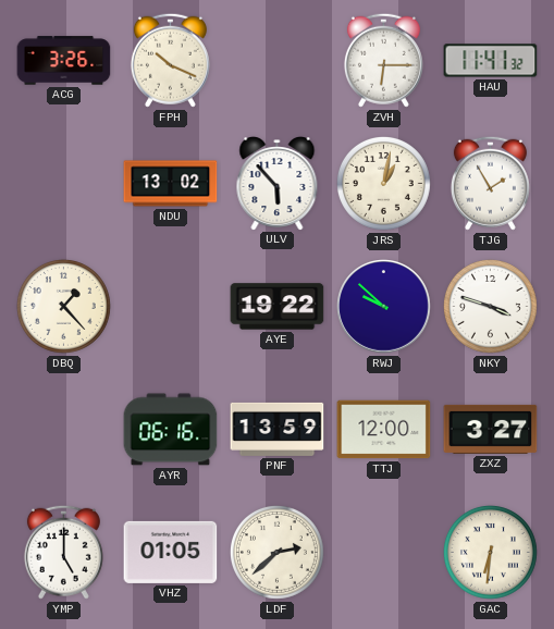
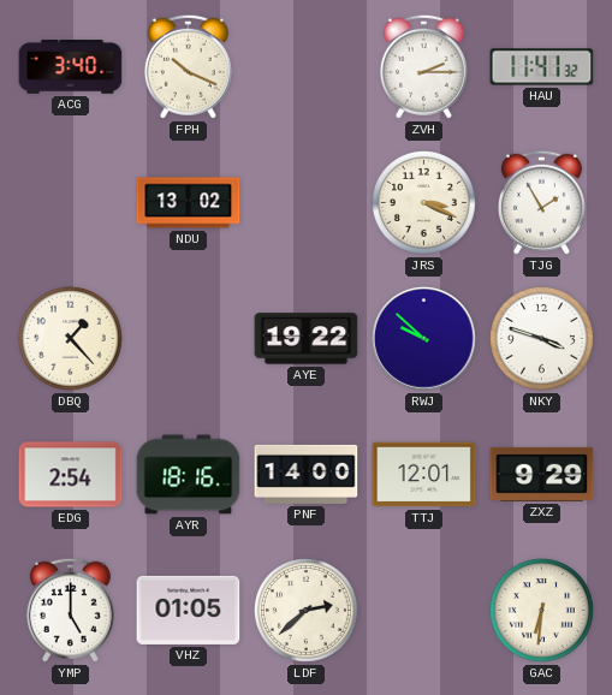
ACG: 3:26 -> 3:40 (71, 67)
ZVH: 6:15 -> 2:15 (423, 66)
ULV: 5:53 -> none (278, 184)
JRS: 1:02 -> 3:19 (423, 202)
EDG: none -> 2:54 (71, 475)
AYR: 06:16 -> 18:16 (189, 475)
PNF: 13:59 -> 14:00 (307, 474)
TTJ: 12:00 -> 12:01 (424, 475)
ZXZ: 3:27 -> 9:29 (542, 474)
